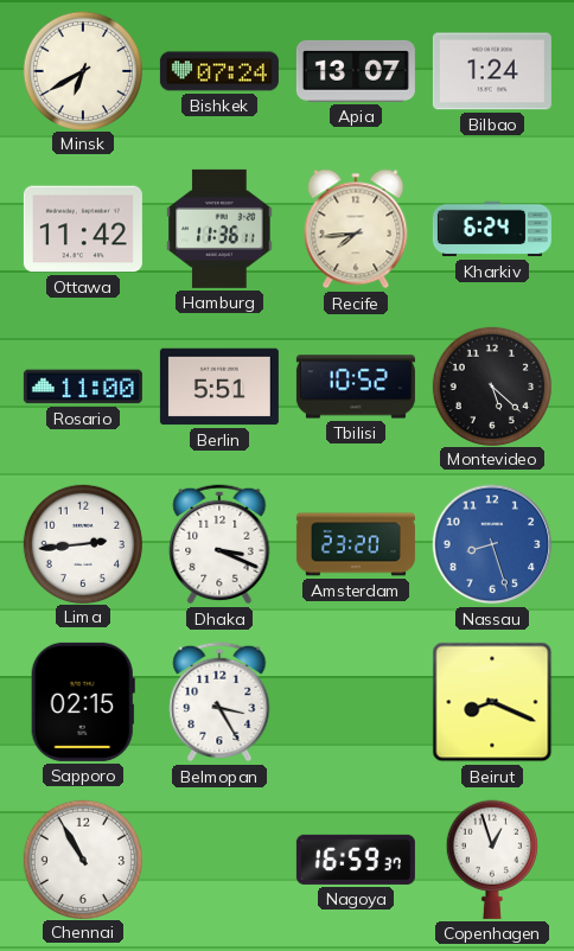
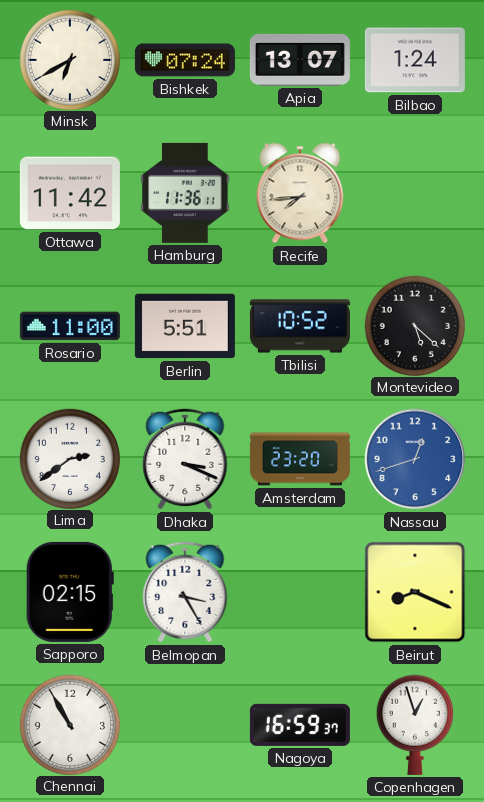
Kharkiv: 6:24 -> none (492, 229)
Lima: 2:44 -> 2:39 (69, 458)
Nassau: 8:27 -> 12:42 (415, 459)
